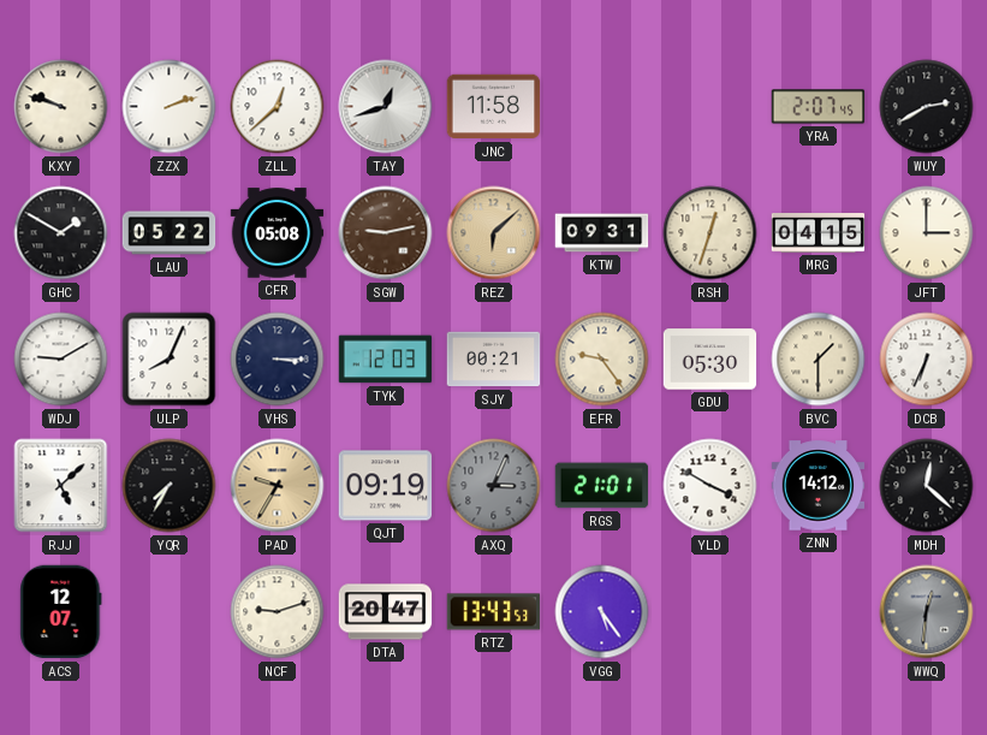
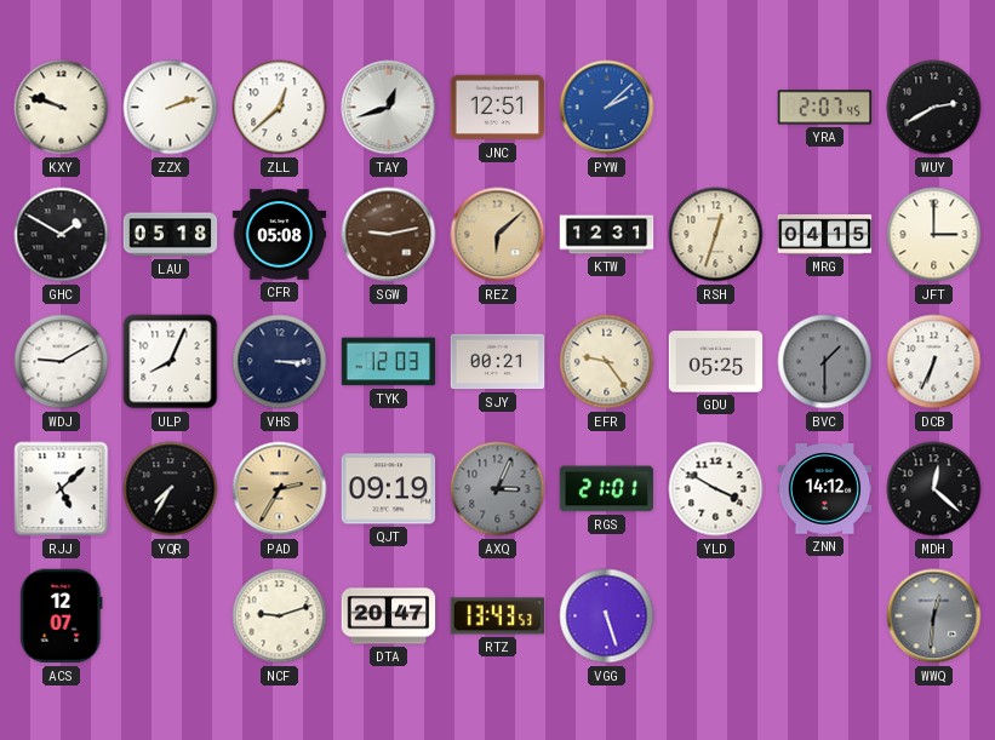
JNC: 11:58 -> 12:51 (498, 108)
PYW: none -> 2:08 (607, 108)
LAU: 05:22 -> 05:18 (171, 235)
KTW: 09:31 -> 12:31 (607, 235)
GDU: 05:30 -> 05:25 (716, 362)
BVC dial: cream -> grey (825, 362)
PAD: 9:35 -> 2:35 (280, 489)
VGG: 5:24 -> 5:27 (607, 616)
